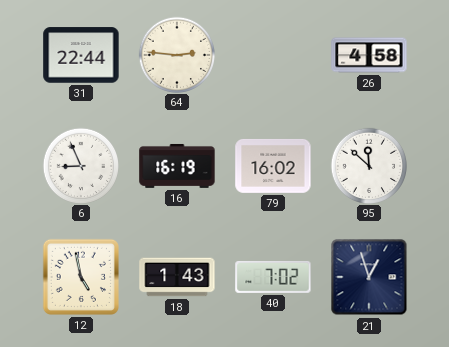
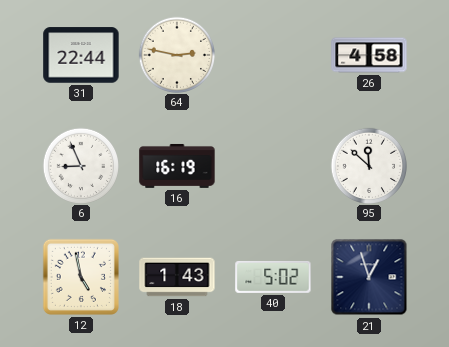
64: 2:46 -> 2:47 (176, 54)
79: 16:02 -> none (273, 166)
40: 7:02 -> 5:02 (273, 277)
